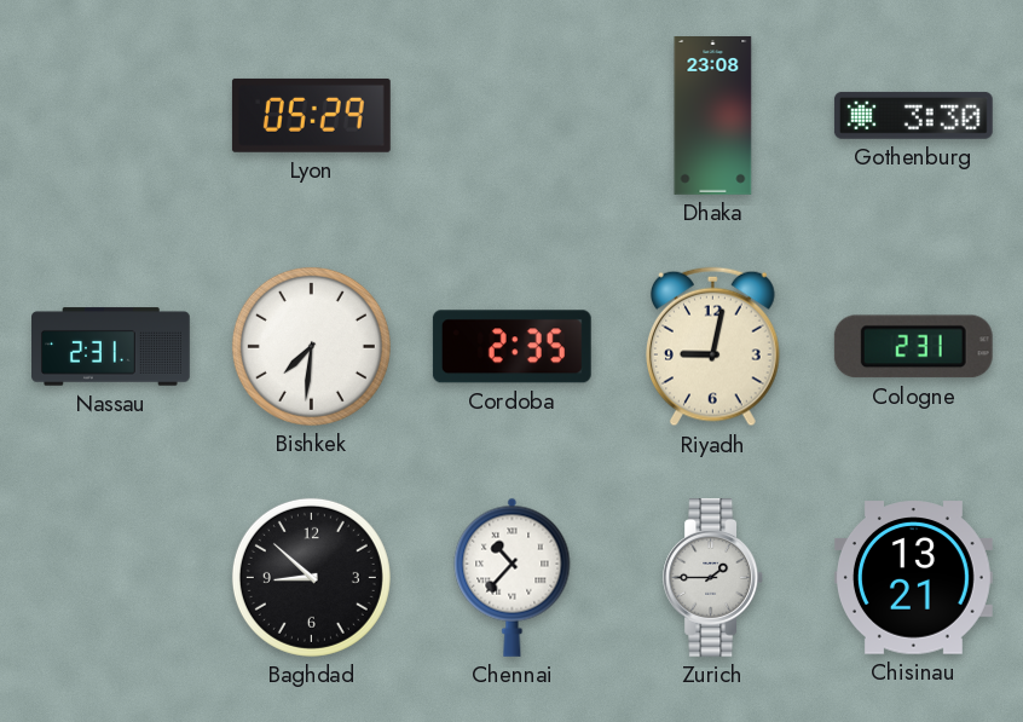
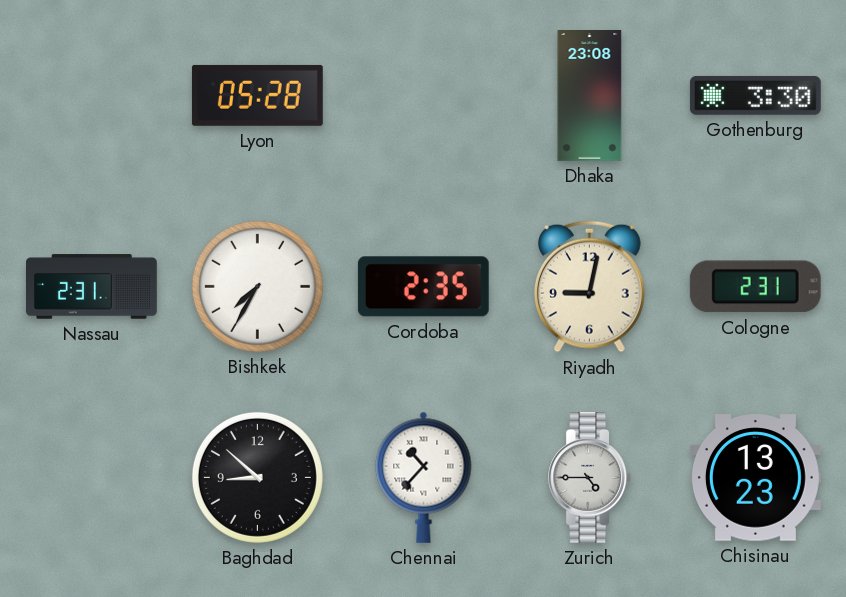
Lyon: 05:29 -> 05:28 (257, 95)
Bishkek: 7:31 -> 7:35 (257, 286)
Zurich: 1:45 -> 4:45 (590, 477)
Chisinau: 13:21 -> 13:23 (755, 478)
